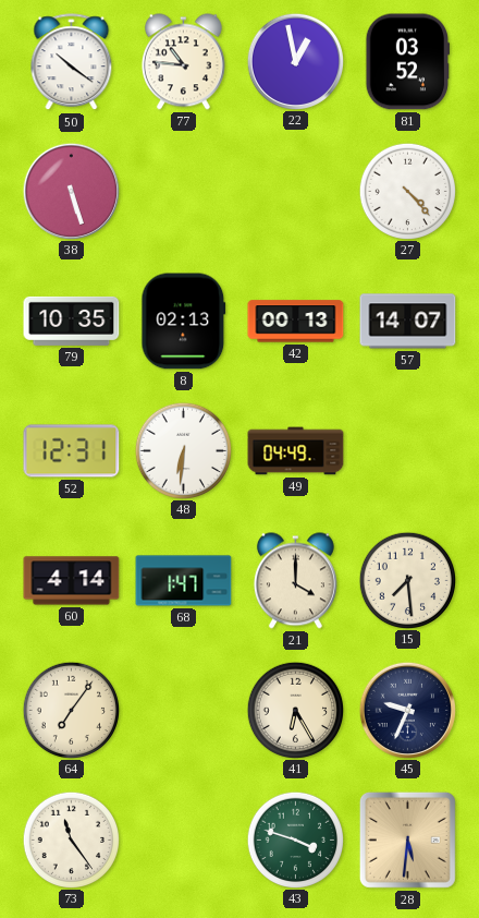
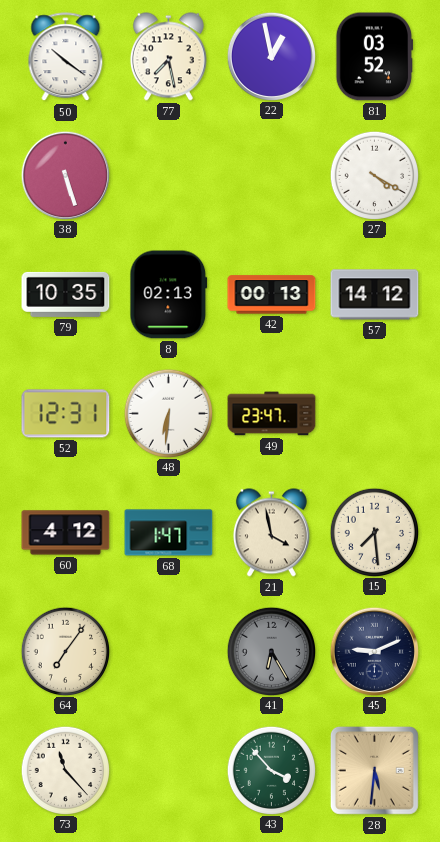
77: 10:46 -> 7:28 (168, 57)
27: 4:23 -> 4:20 (374, 175)
57: 14:07 -> 14:12 (375, 295)
49: 04:49 -> 23:47 (272, 414)
60: 4:14 -> 4:12 (66, 533)
21: 4:00 -> 3:58 (271, 533)
41 dial: cream -> grey (271, 651)
45: 9:34 -> 9:11 (374, 651)
73: 11:24 -> 11:23 (65, 770)
43: 3:48 -> 3:53 (271, 770)
